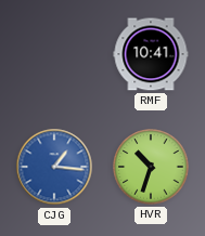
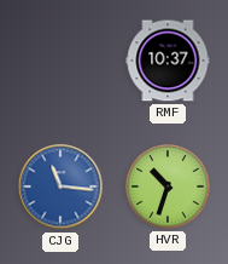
RMF: 10:41 -> 10:37 (168, 61)
CJG: 1:16 -> 11:16 (60, 186)
